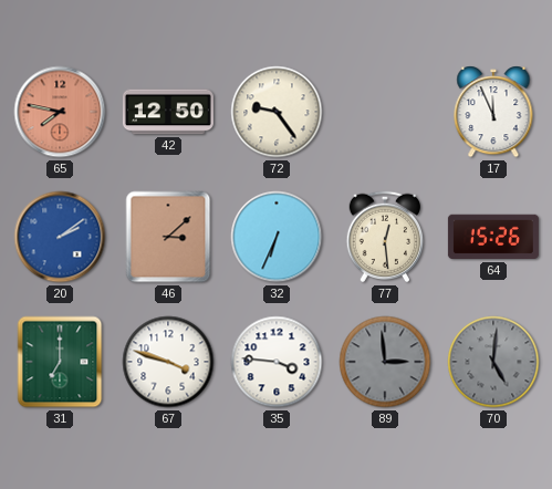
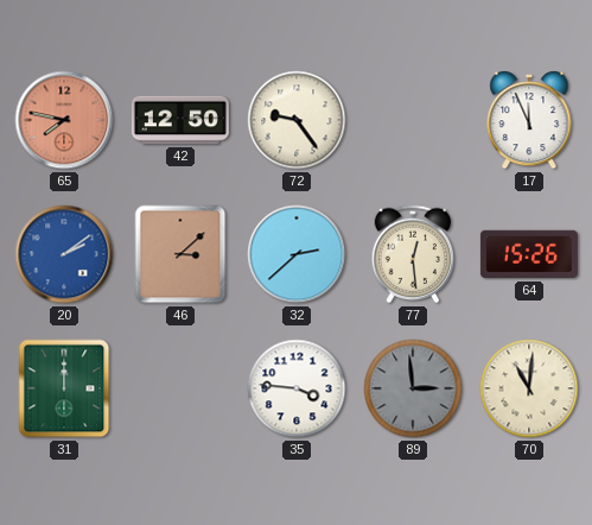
32: 6:34 -> 2:38 (297, 254)
31: 7:00 -> 12:00 (64, 388)
67: 3:48 -> none (168, 362)
70: 5:01 -> 11:01 (529, 388)
70 dial: grey -> cream (529, 388)
